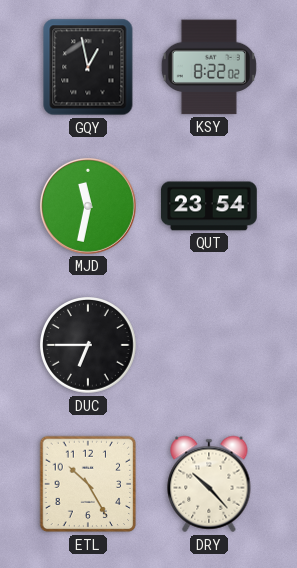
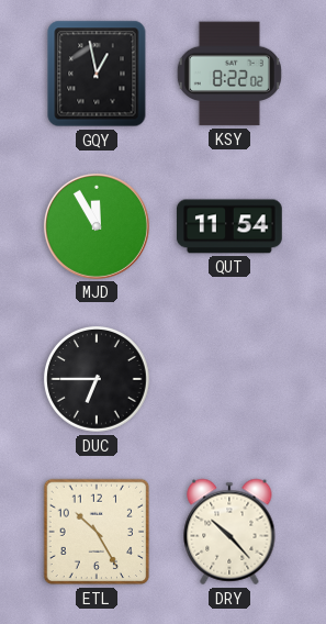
MJD: 11:32 -> 11:55 (97, 226)
QUT: 23:54 -> 11:54 (229, 226)
